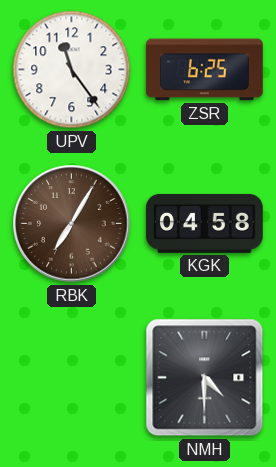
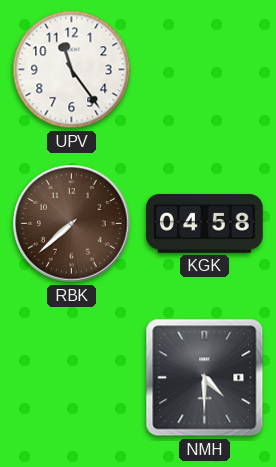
ZSR: 6:25 -> none (205, 70)
RBK: 7:05 -> 7:38 (72, 224)
